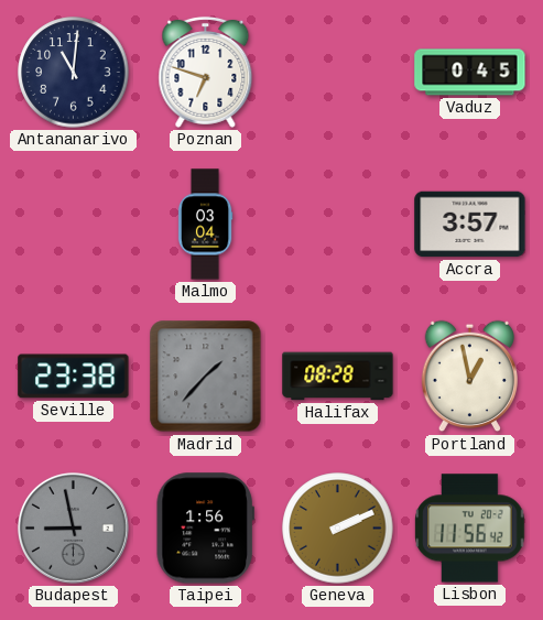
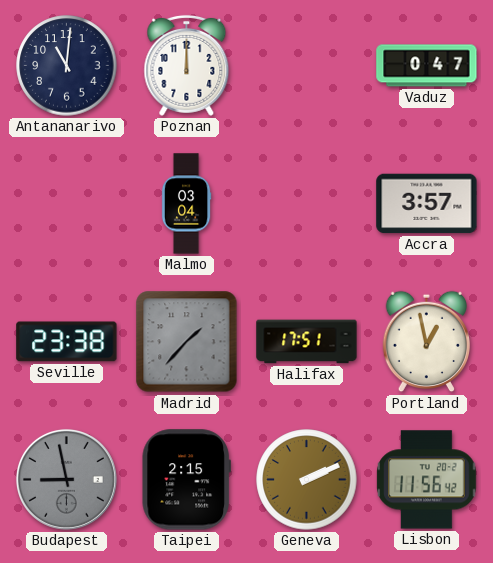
Poznan: 6:48 -> 12:00 (187, 65)
Vaduz: 0:45 -> 0:47 (427, 66)
Halifax: 08:28 -> 17:51 (307, 342)
Taipei: 1:56 -> 2:15 (186, 480)
